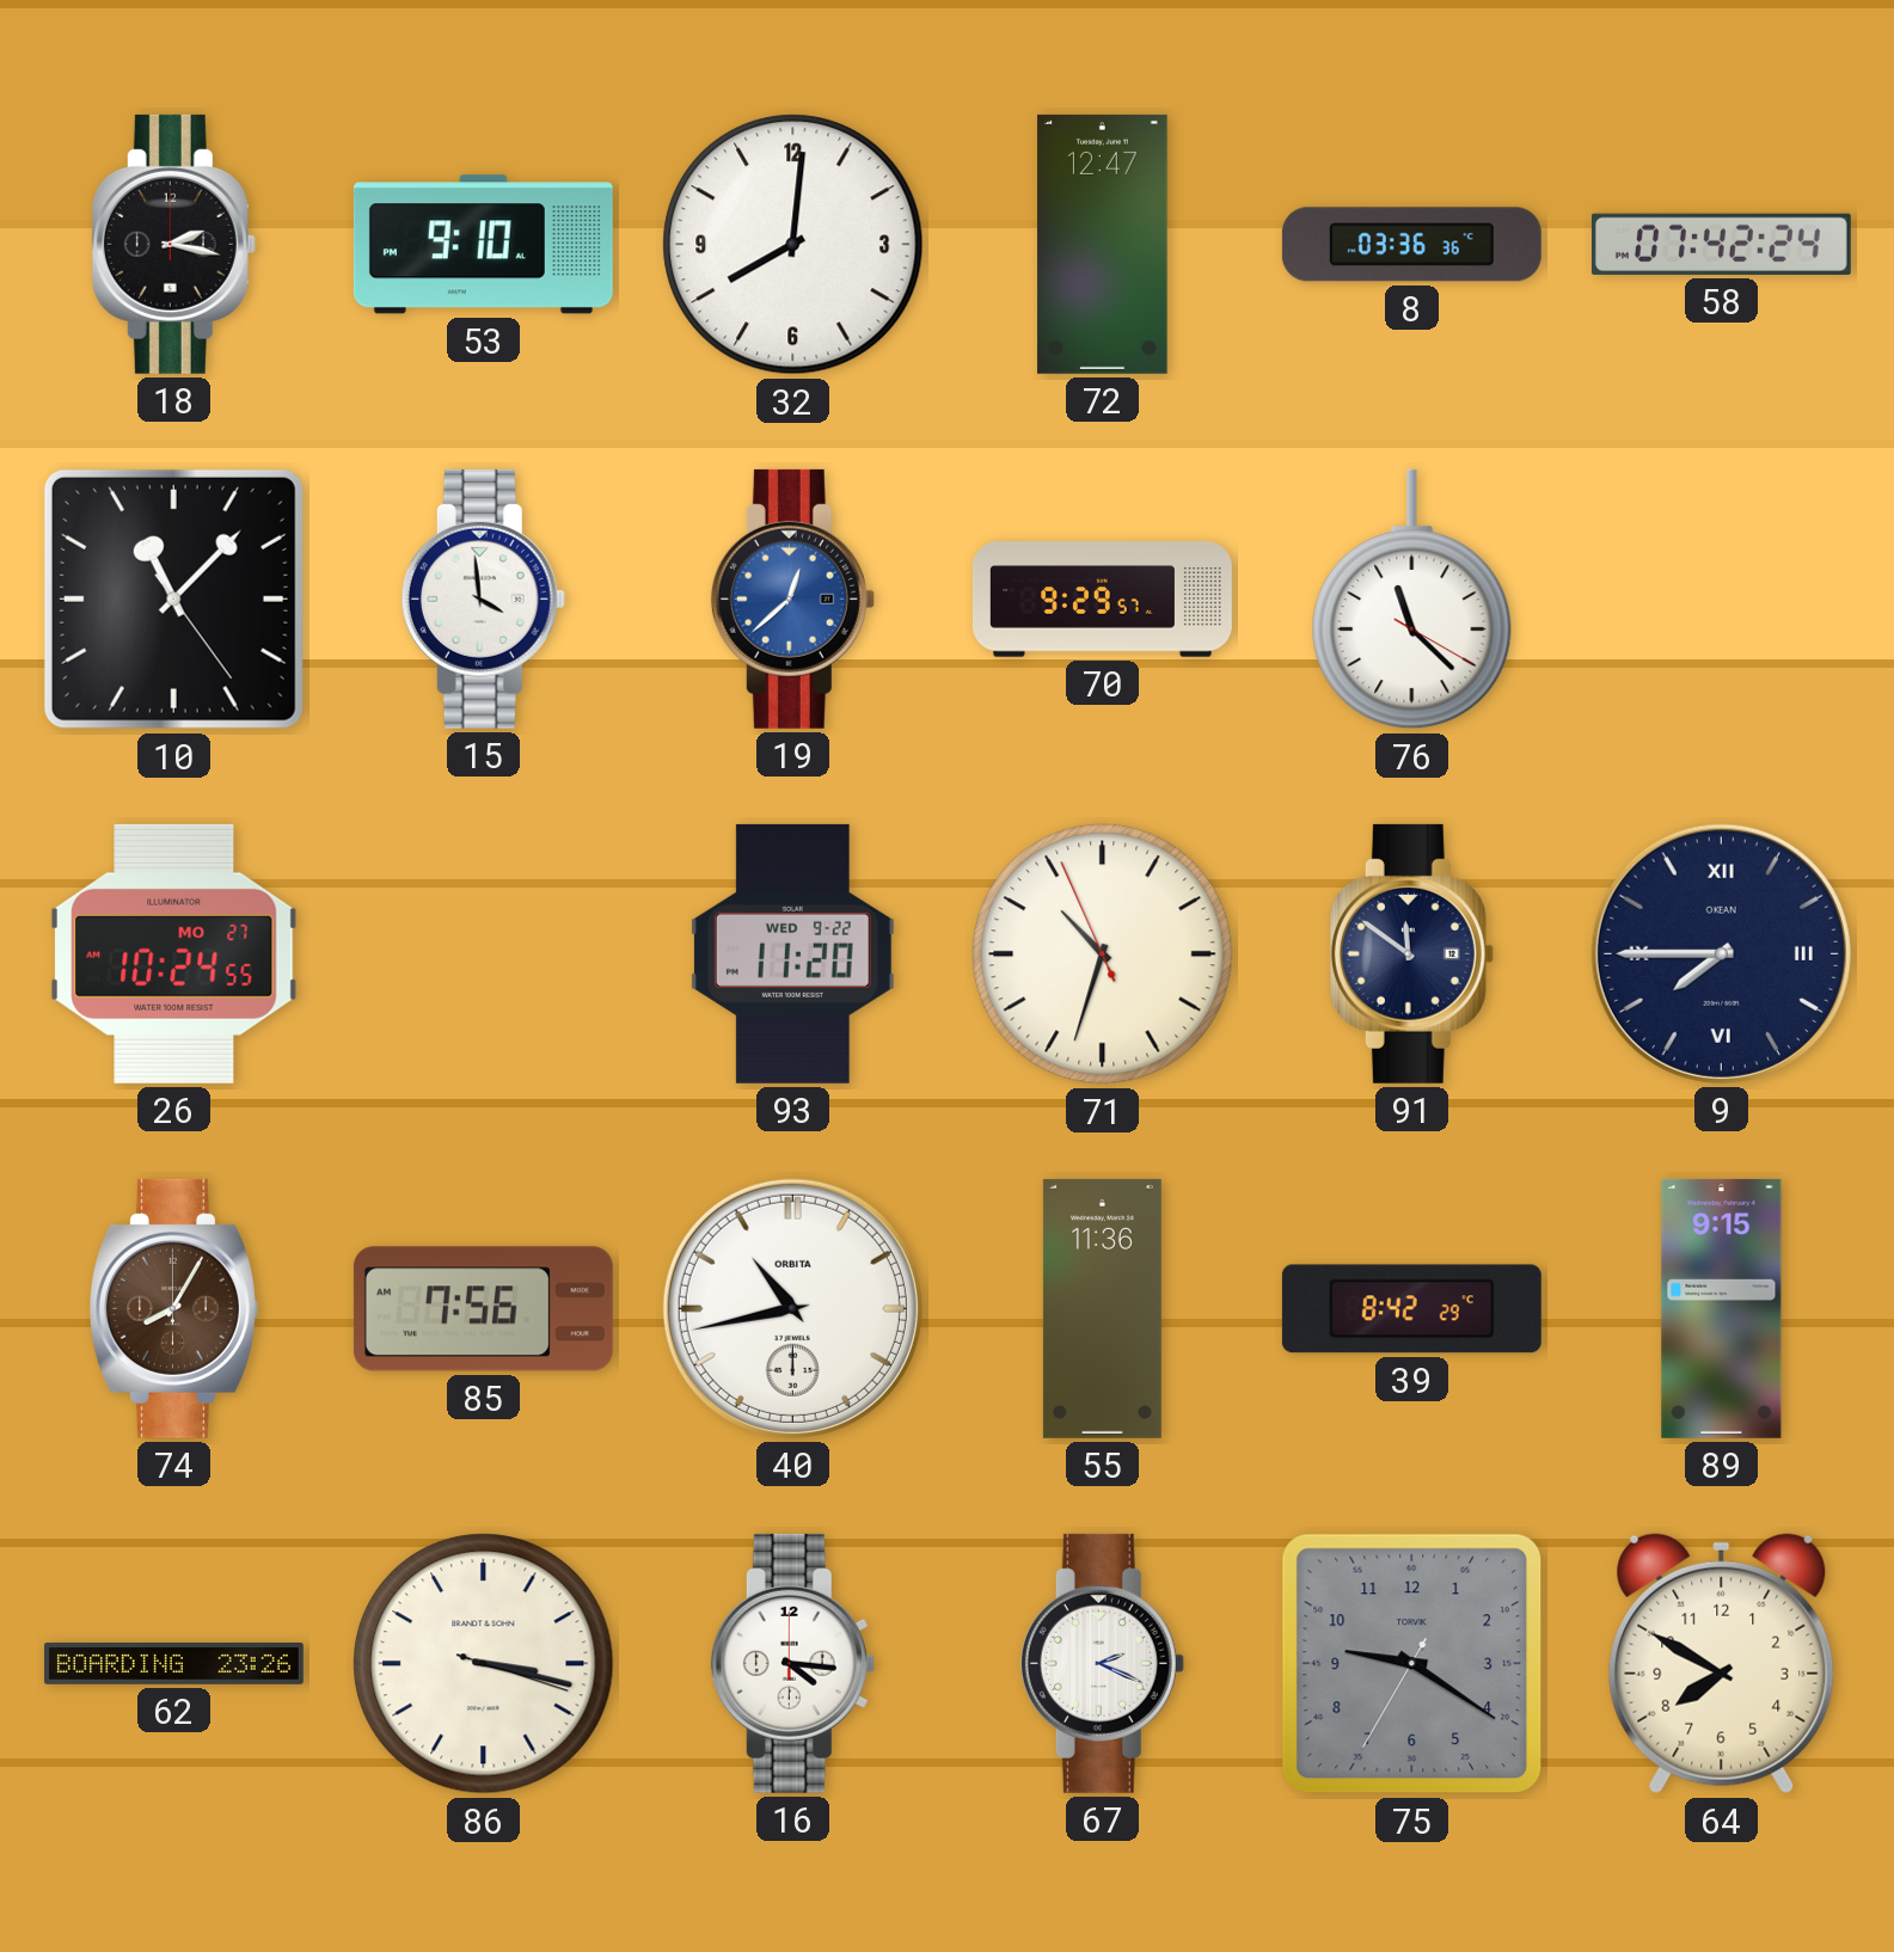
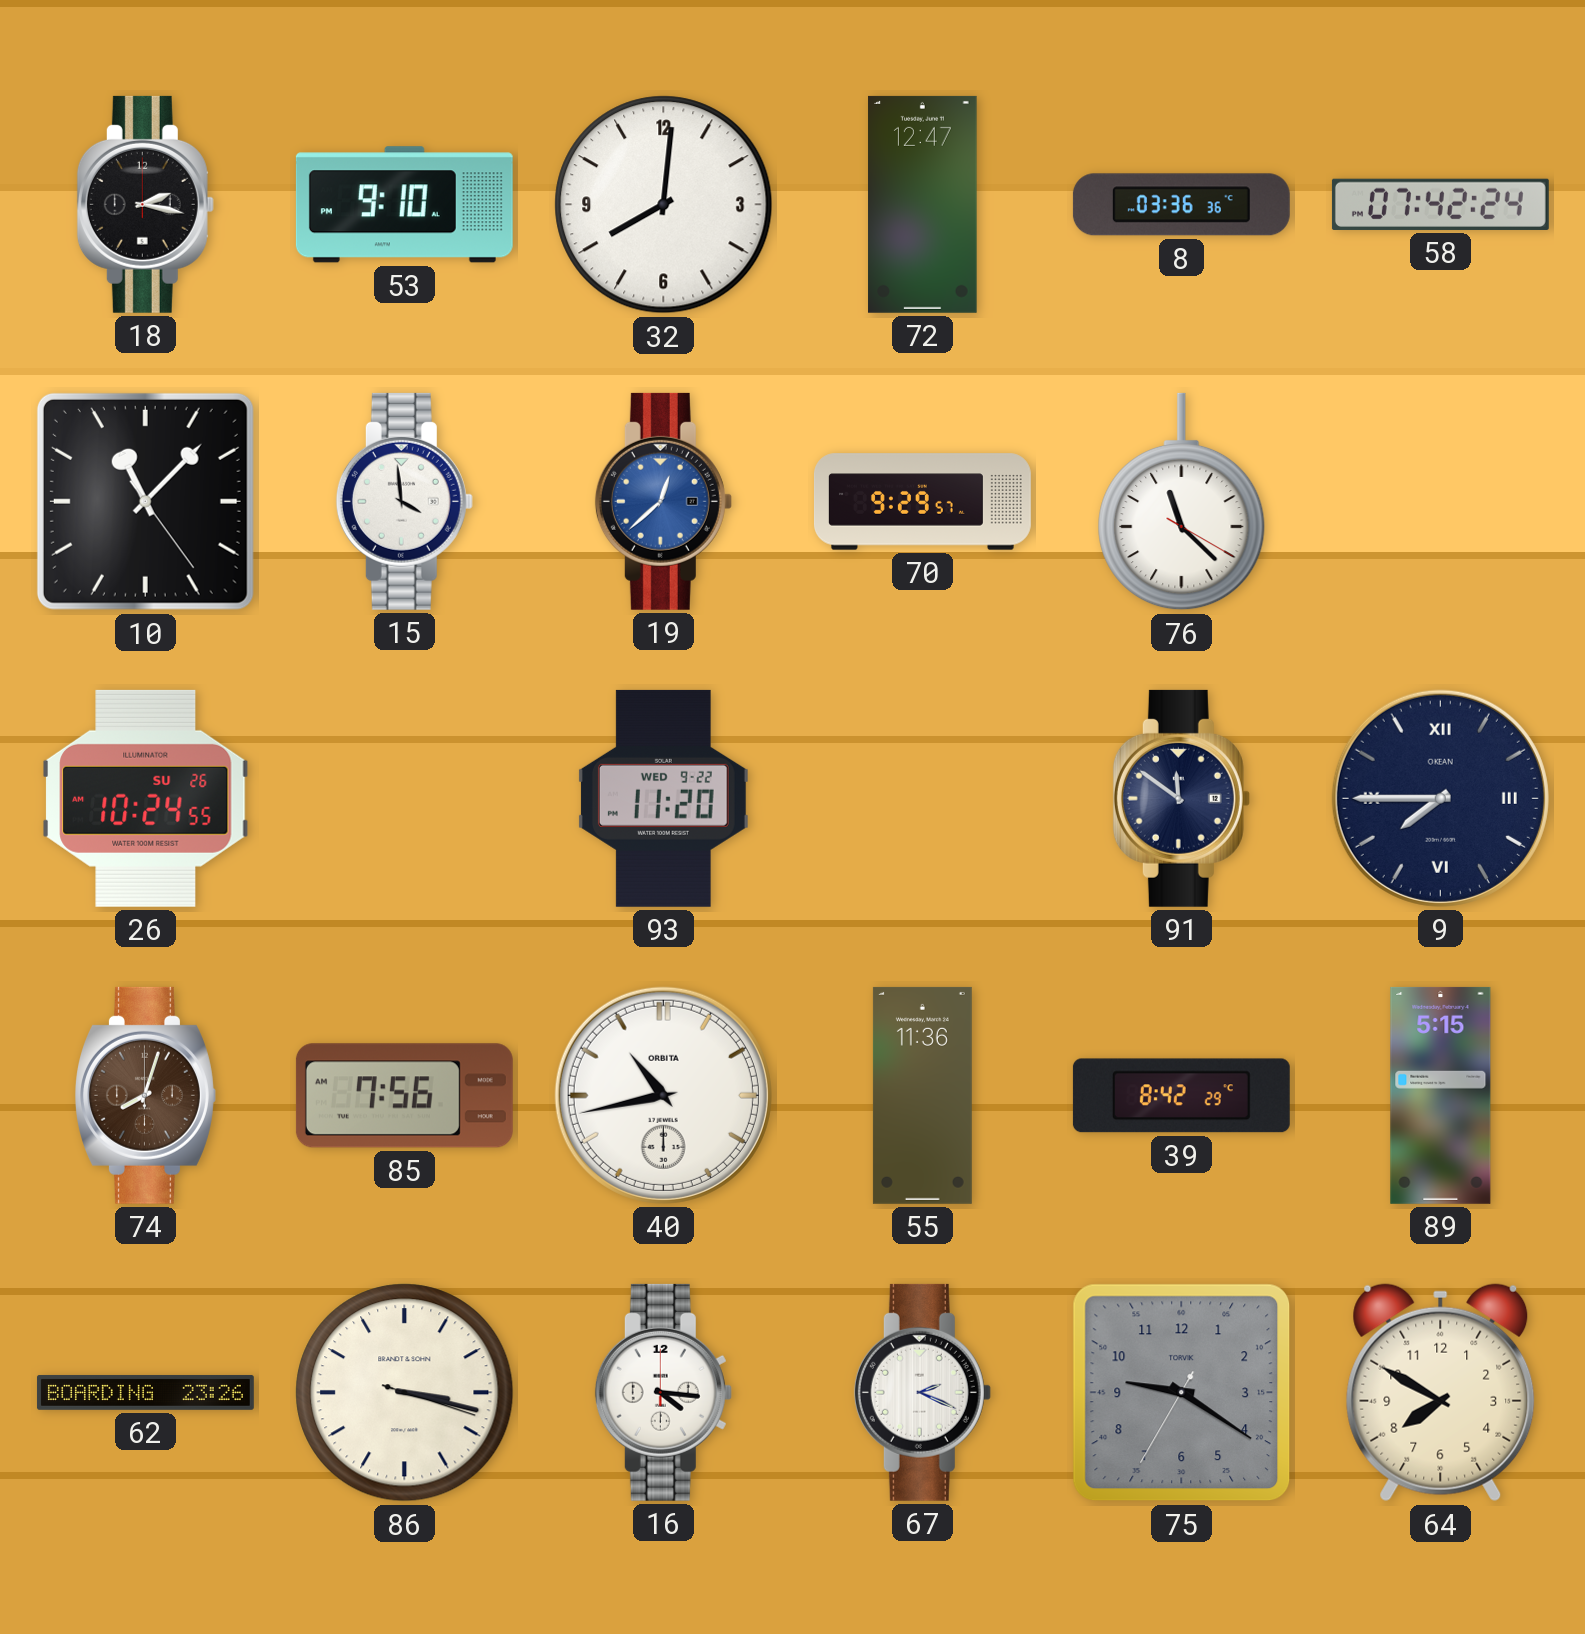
26 date: MO 27 -> SU 26 (146, 798)
71: 10:32 -> none (1103, 954)
74: 8:05 -> 8:03 (146, 1095)
89: 9:15 -> 5:15 (1441, 1095)
